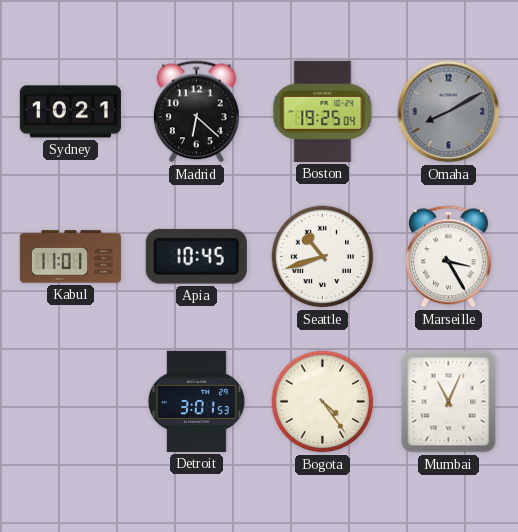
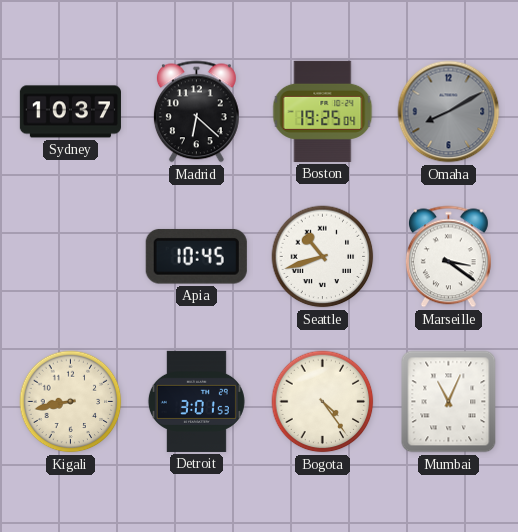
Sydney: 10:21 -> 10:37 (70, 112)
Kabul: 11:01 -> none (70, 257)
Marseille: 3:25 -> 3:21 (448, 257)
Kigali: none -> 8:43 (71, 402)
